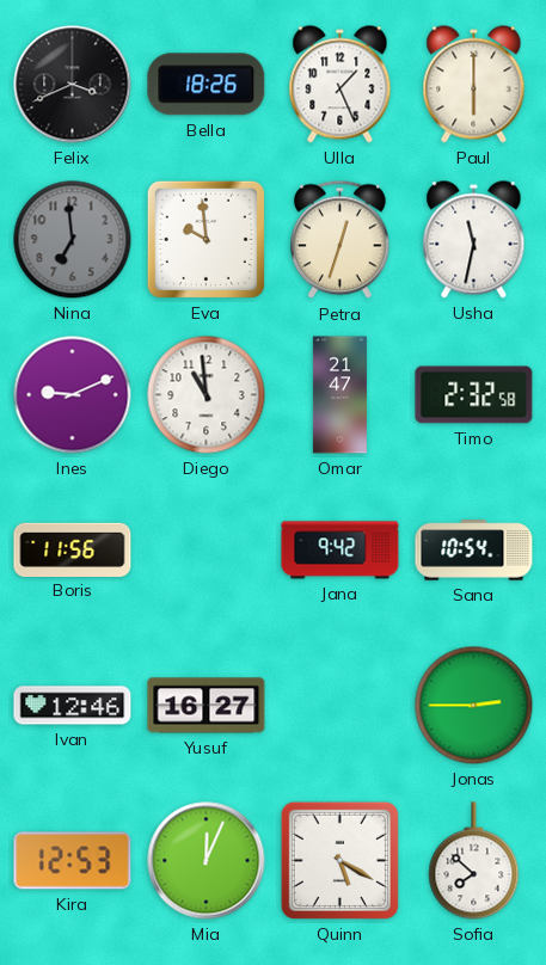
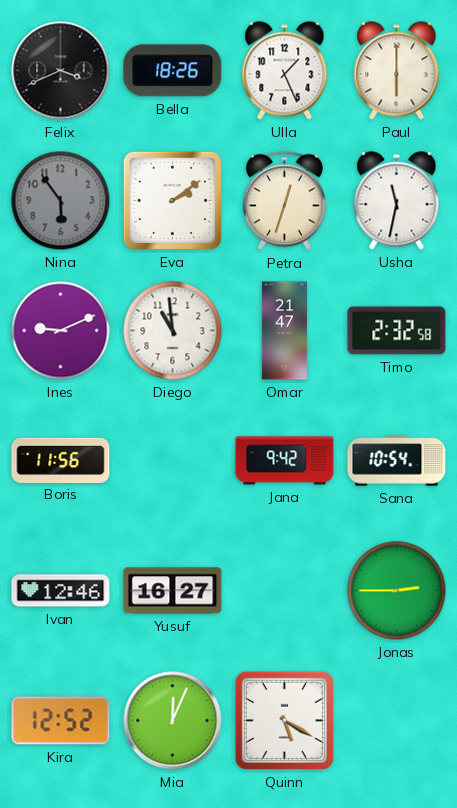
Nina: 6:59 -> 5:54 (61, 201)
Eva: 9:59 -> 2:09 (172, 200)
Kira: 12:53 -> 12:52 (61, 721)
Sofia: 7:52 -> none (474, 861)
